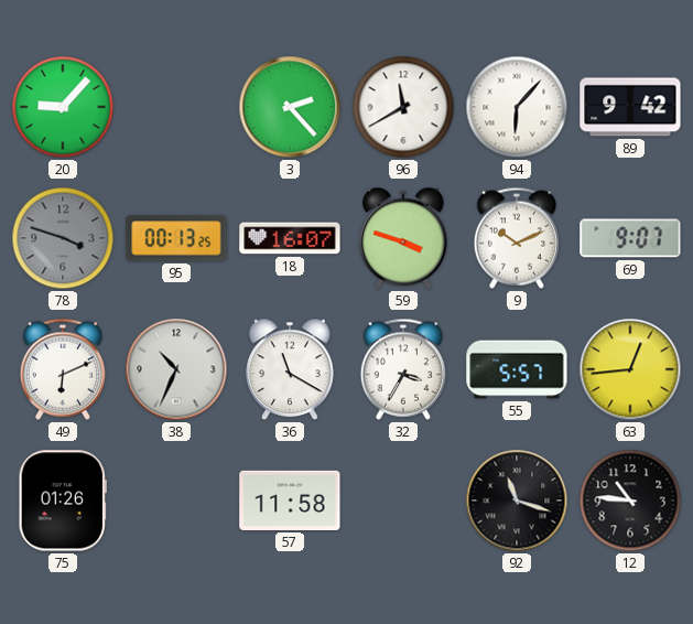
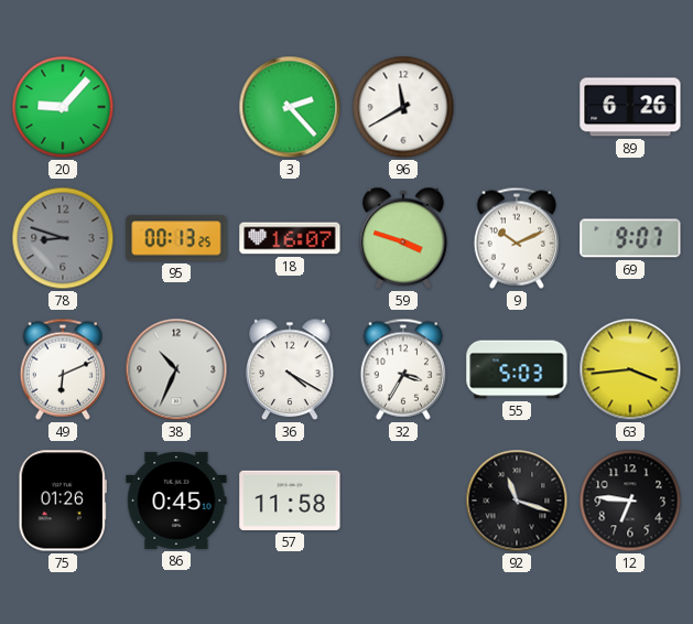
94: 6:07 -> none (517, 107)
89: 9:42 -> 6:26 (630, 107)
78: 3:48 -> 8:48 (63, 238)
36: 11:20 -> 4:20 (290, 369)
55: 5:57 -> 5:03 (517, 369)
63: 12:44 -> 3:44 (630, 369)
86: none -> 0:45 (176, 501)
12: 10:46 -> 6:46 (630, 501)
